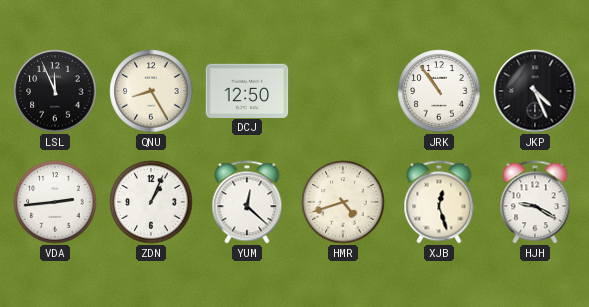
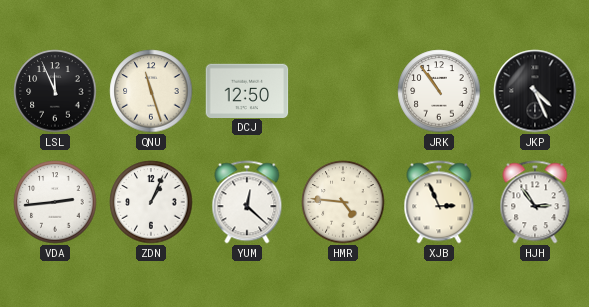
QNU: 8:25 -> 11:27 (151, 91)
HMR: 4:42 -> 4:46 (343, 202)
XJB: 12:27 -> 2:56 (439, 202)
HJH: 9:20 -> 2:54 (535, 202)
